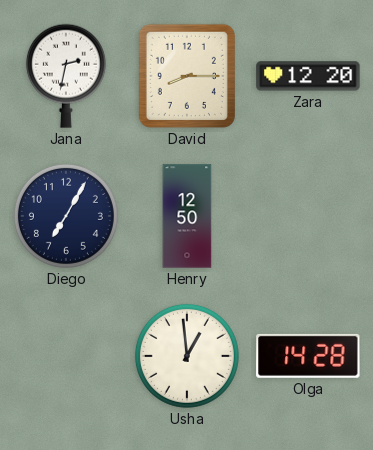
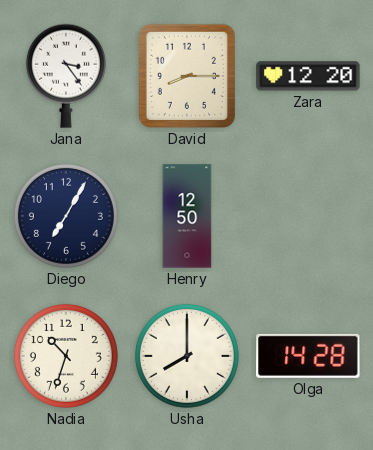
Jana: 2:32 -> 3:24 (66, 76)
Nadia: none -> 10:33 (66, 356)
Usha: 12:59 -> 8:00 (187, 356)
